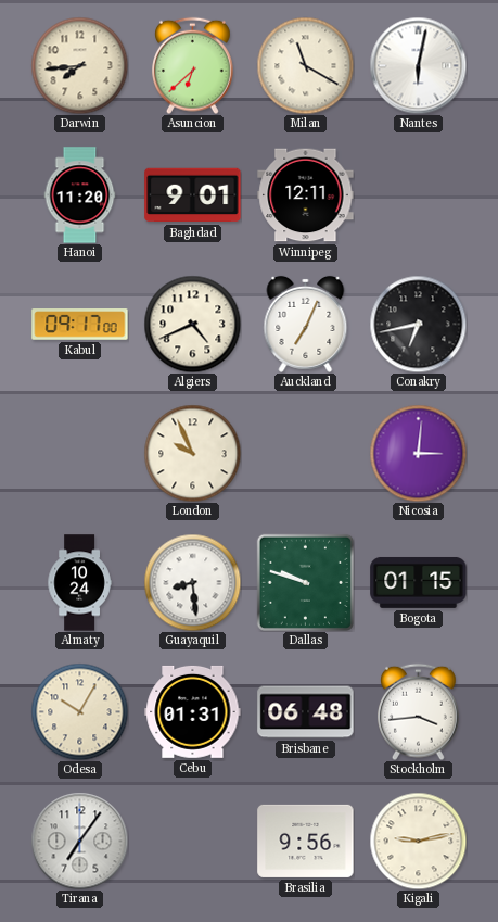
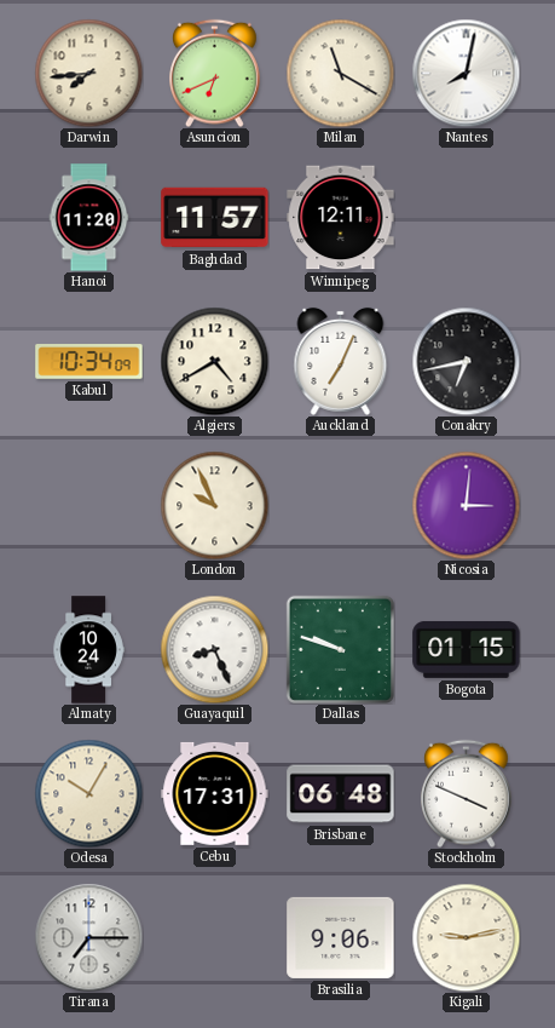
Asuncion: 6:38 -> 6:41 (215, 73)
Nantes: 6:02 -> 8:02 (466, 73)
Baghdad: 9:01 -> 11:57 (215, 218)
Kabul: 09:17 -> 10:34 (89, 362)
Algiers: 4:41 -> 4:40 (214, 361)
Guayaquil: 8:29 -> 8:26 (214, 649)
Cebu: 01:31 -> 17:31 (215, 793)
Stockholm: 3:44 -> 3:49 (467, 793)
Tirana: 7:06 -> 7:15 (88, 937)
Brasilia: 9:56 -> 9:06 (341, 937)
